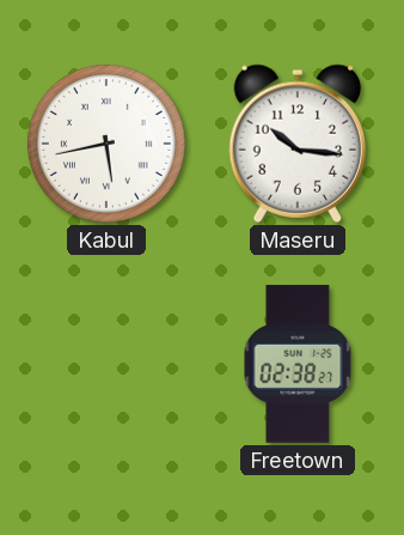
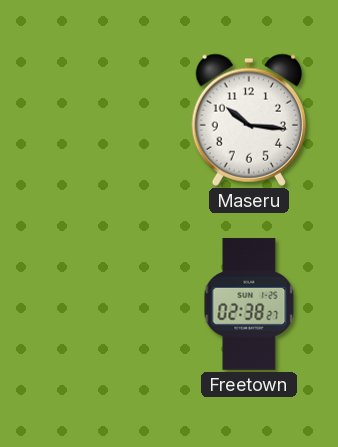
Kabul: 5:43 -> none (106, 144)
